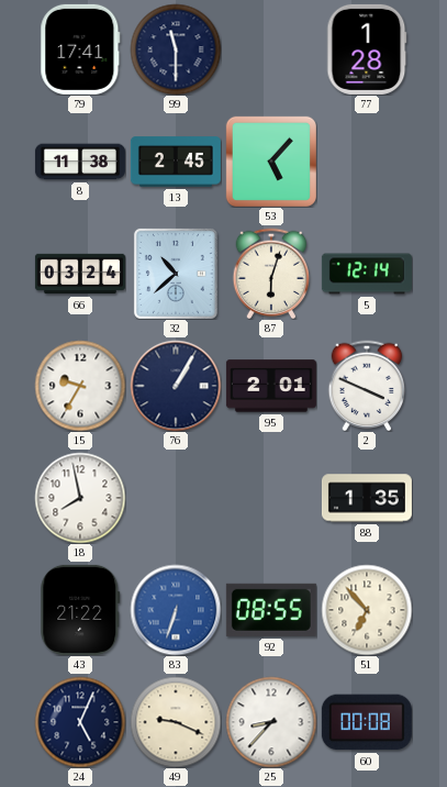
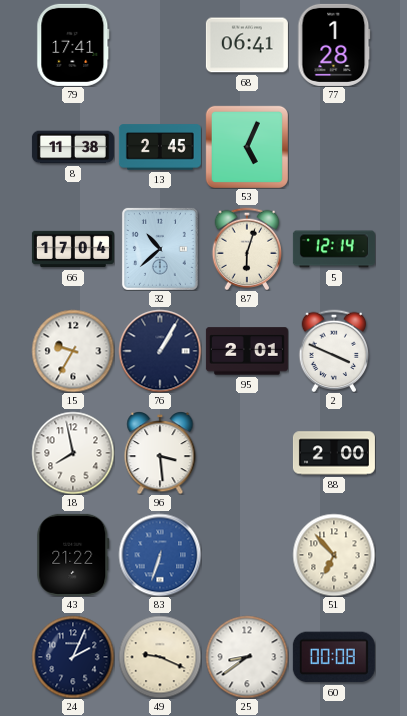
99: 11:30 -> none (176, 49)
68: none -> 06:41 (247, 45)
53: 5:07 -> 5:04 (247, 147)
66: 03:24 -> 17:04 (73, 249)
96: none -> 3:29 (160, 453)
88: 1:35 -> 2:00 (334, 453)
92: 08:55 -> none (271, 610)
24: 5:04 -> 2:04 (73, 657)
25: 8:37 -> 8:39 (247, 657)
